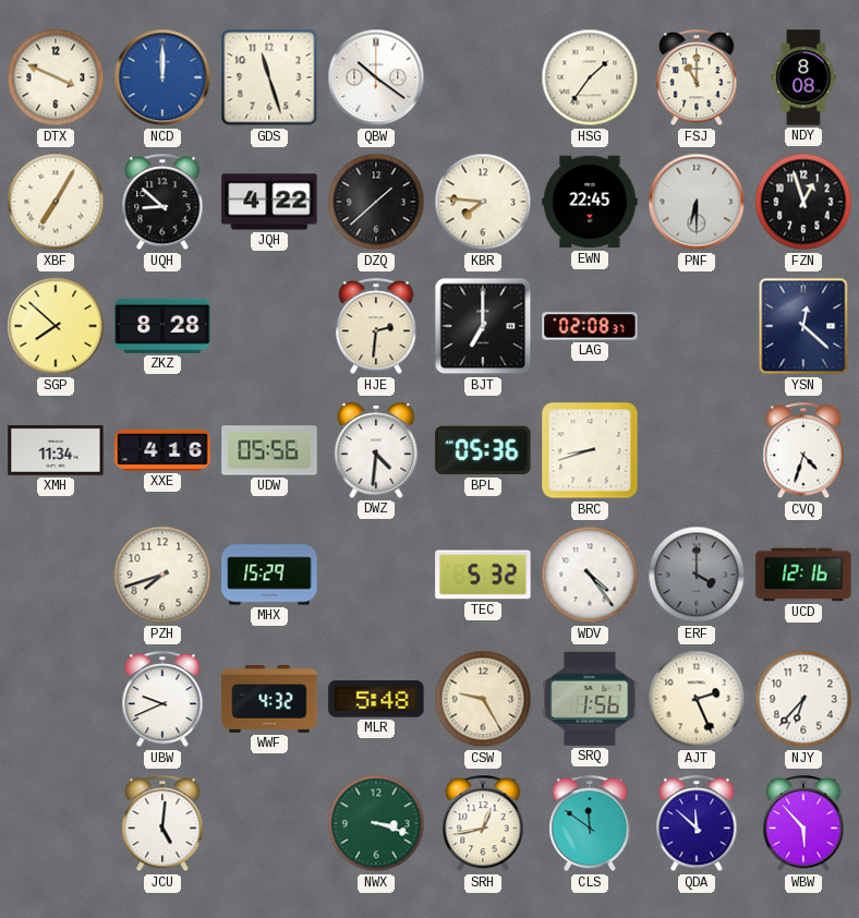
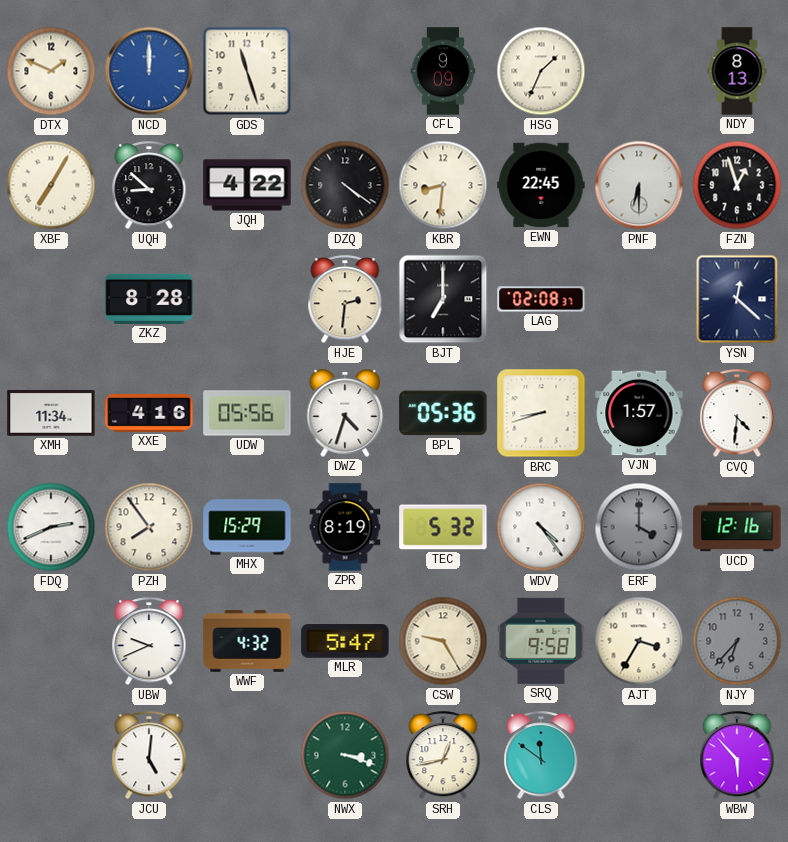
DTX: 3:49 -> 1:49 (51, 71)
QBW: 10:21 -> none (376, 77)
CFL: none -> 9:09 (443, 71)
HSG: 1:36 -> 1:34 (541, 71)
FSJ: 11:00 -> none (697, 78)
NDY: 8:08 -> 8:13 (737, 71)
DZQ: 1:38 -> 4:21 (345, 185)
KBR: 7:46 -> 8:31 (443, 185)
SGP: 7:52 -> none (56, 326)
DWZ: 4:31 -> 4:33 (345, 413)
VJN: none -> 1:57 (639, 413)
CVQ: 4:33 -> 4:31 (737, 414)
FDQ: none -> 2:41 (51, 527)
PZH: 7:42 -> 7:54 (149, 527)
ZPR: none -> 8:19 (345, 527)
MLR: 5:48 -> 5:47 (345, 641)
SRQ: 1:56 -> 9:58 (541, 641)
AJT: 2:26 -> 3:35 (639, 641)
NJY dial: white -> grey (737, 641)
QDA: 11:52 -> none (697, 824)
